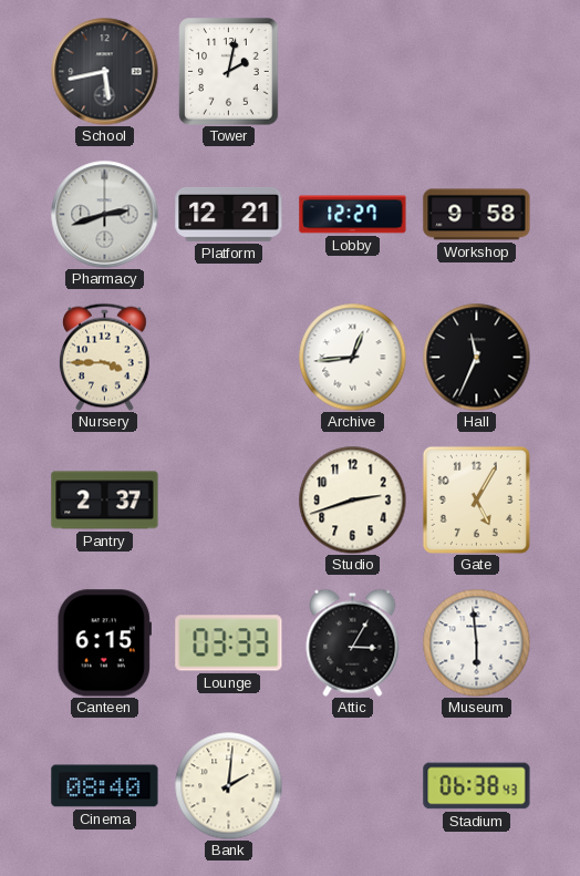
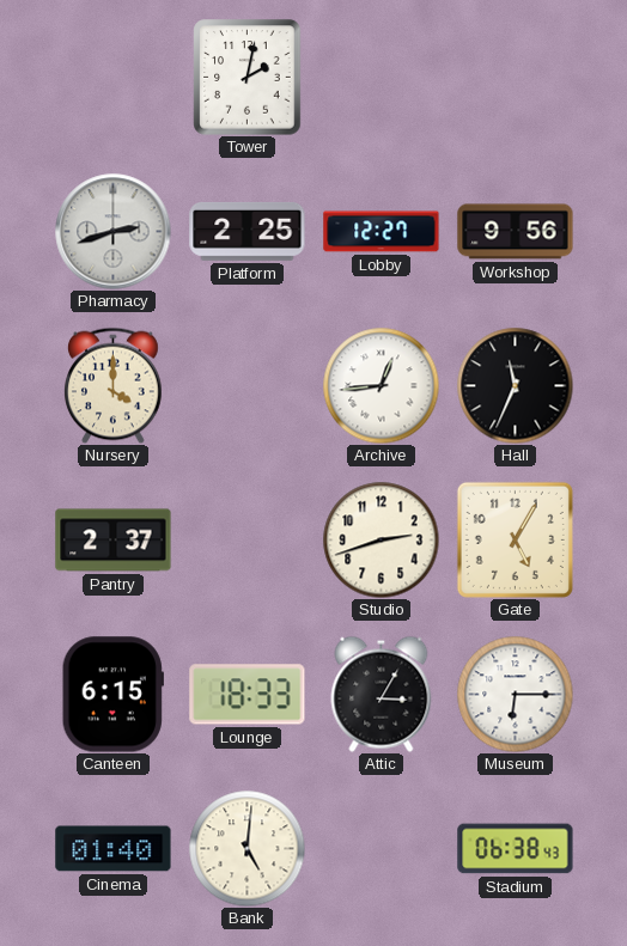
School: 5:43 -> none (105, 72)
Platform: 12:21 -> 2:25 (248, 231)
Workshop: 9:58 -> 9:56 (516, 232)
Nursery: 3:45 -> 4:00 (114, 385)
Lounge: 03:33 -> 18:33 (248, 695)
Museum: 5:59 -> 6:15 (515, 694)
Cinema: 08:40 -> 01:40 (114, 849)
Bank: 2:01 -> 5:01 (246, 848)
